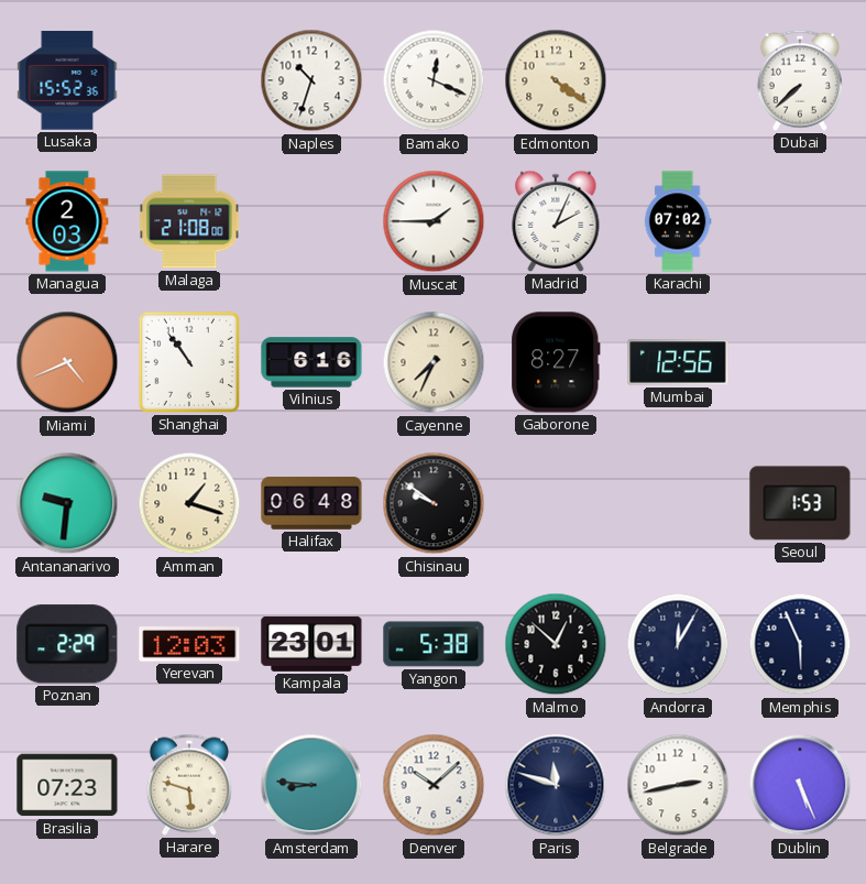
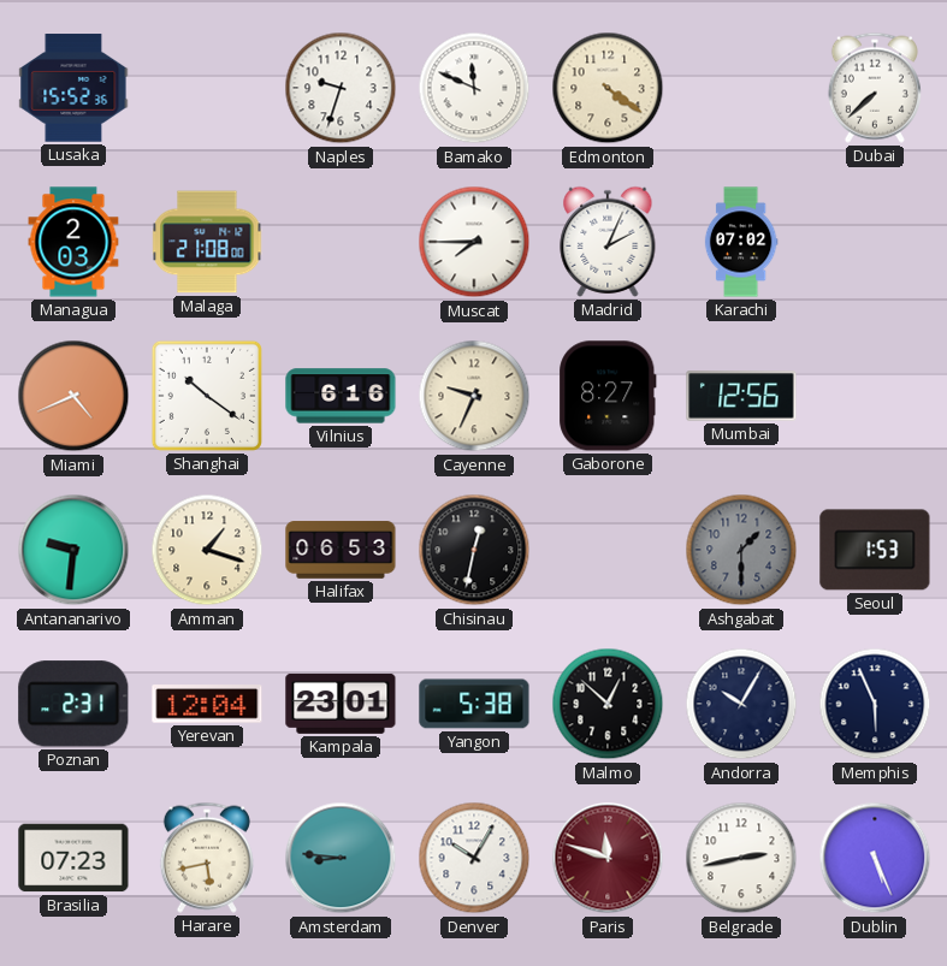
Naples: 10:33 -> 9:33 (341, 88)
Bamako: 12:19 -> 11:49 (474, 88)
Muscat: 1:45 -> 7:45 (474, 242)
Shanghai: 10:54 -> 10:21 (207, 396)
Cayenne: 7:34 -> 9:34 (474, 396)
Halifax: 06:48 -> 06:53 (341, 550)
Chisinau: 9:51 -> 12:32 (474, 550)
Ashgabat: none -> 1:30 (741, 550)
Poznan: 2:29 -> 2:31 (73, 704)
Yerevan: 12:03 -> 12:04 (207, 704)
Andorra: 12:05 -> 10:05 (741, 704)
Harare: 5:48 -> 5:43 (207, 858)
Denver: 10:08 -> 10:05 (474, 858)
Paris dial: navy -> burgundy (608, 858)
